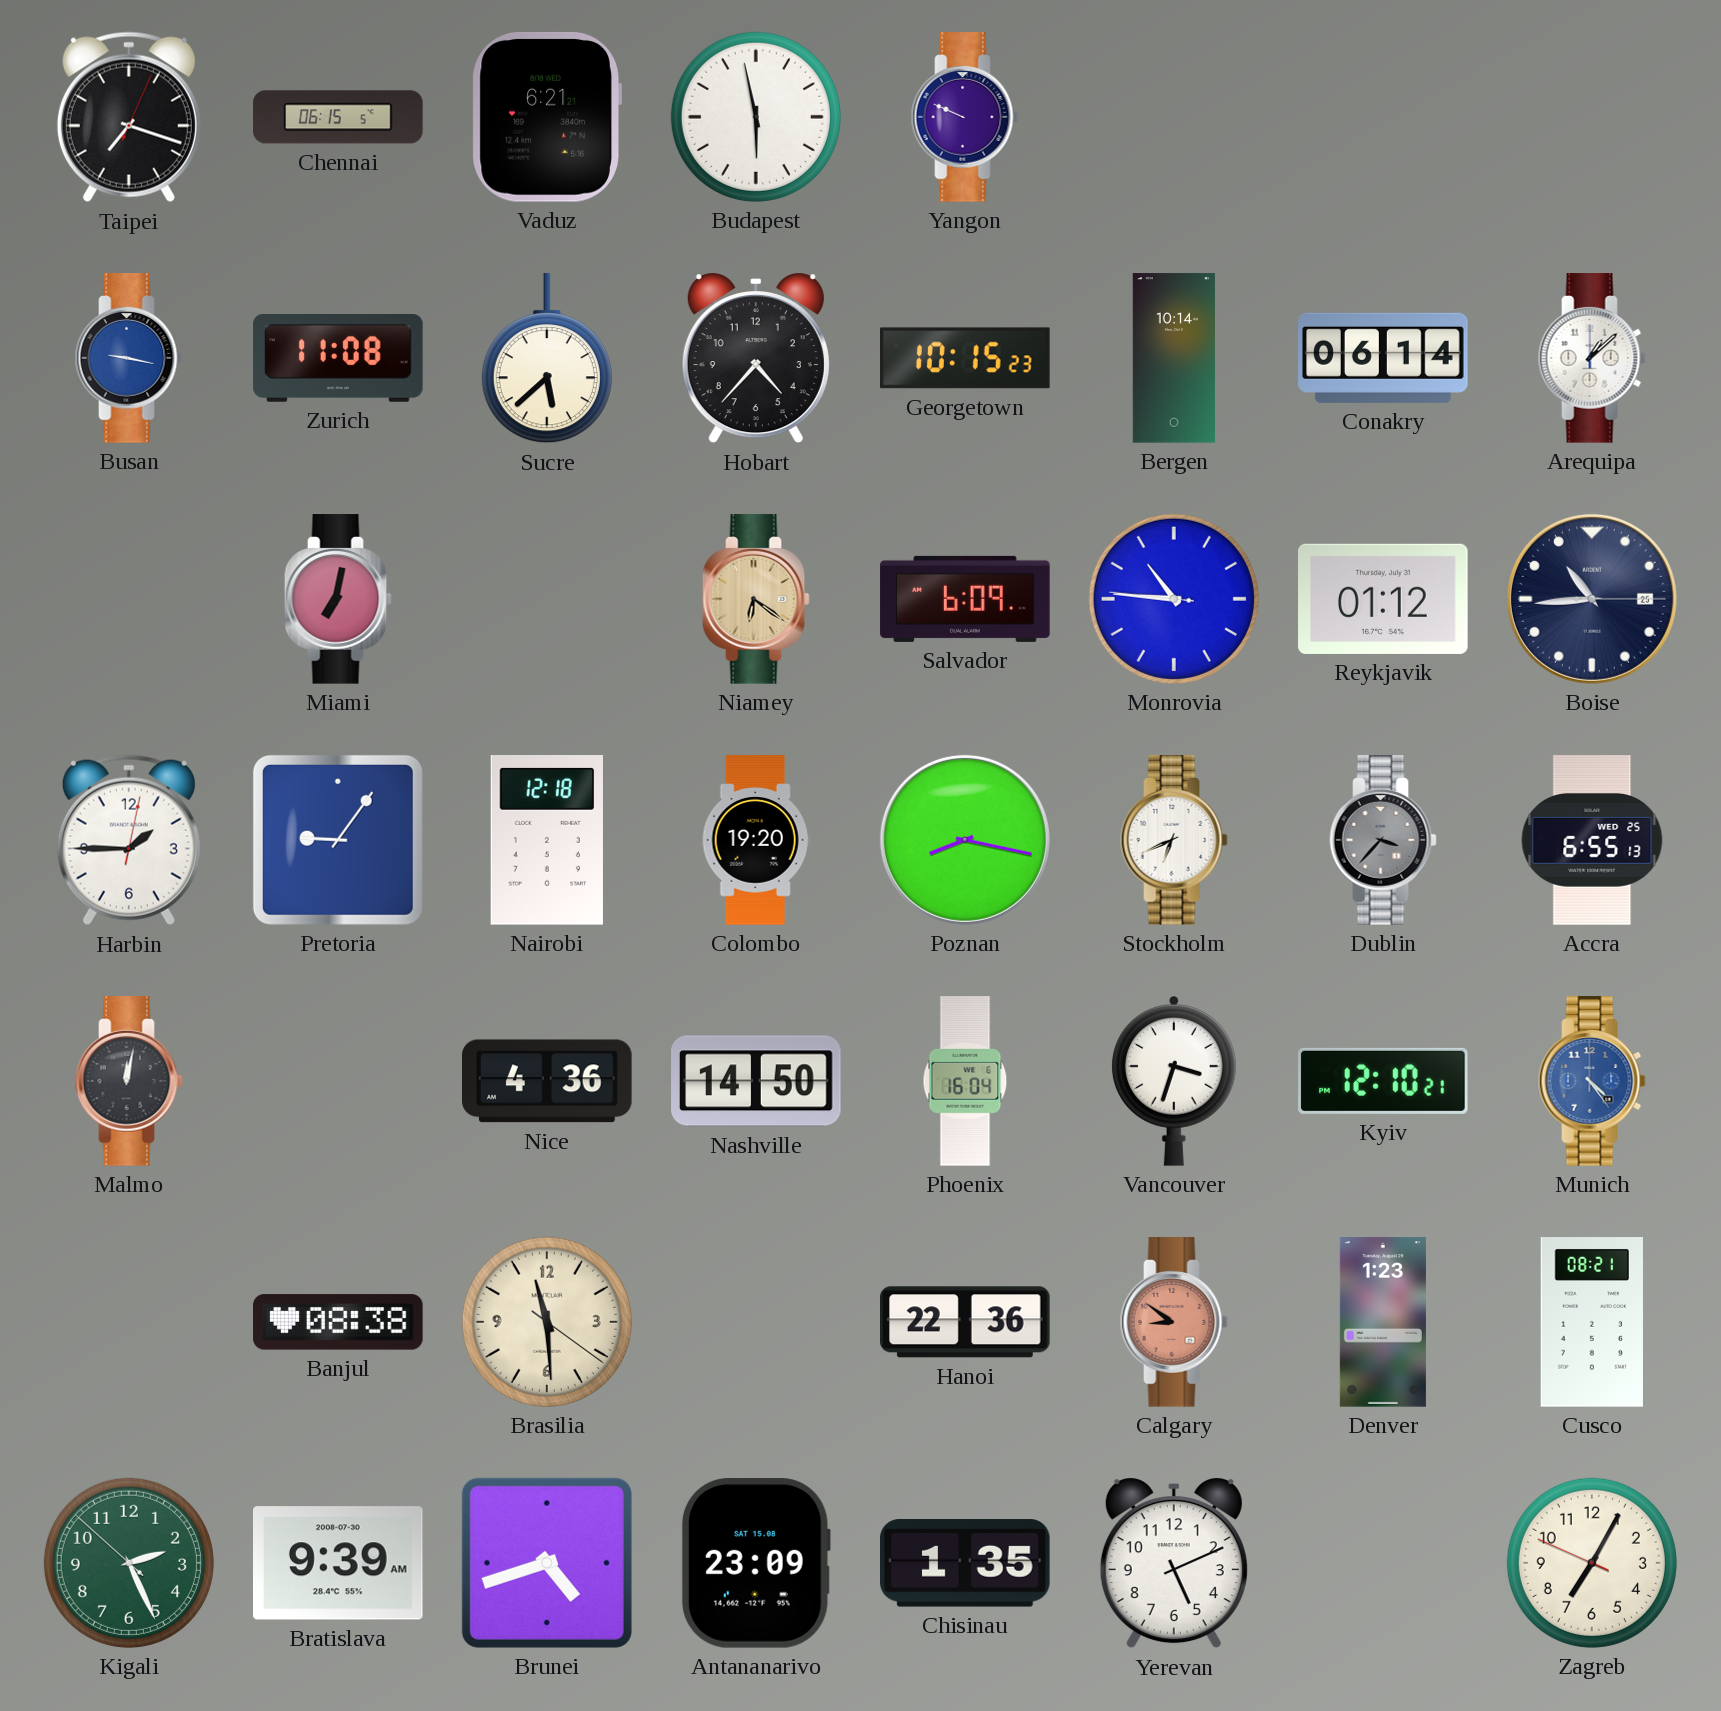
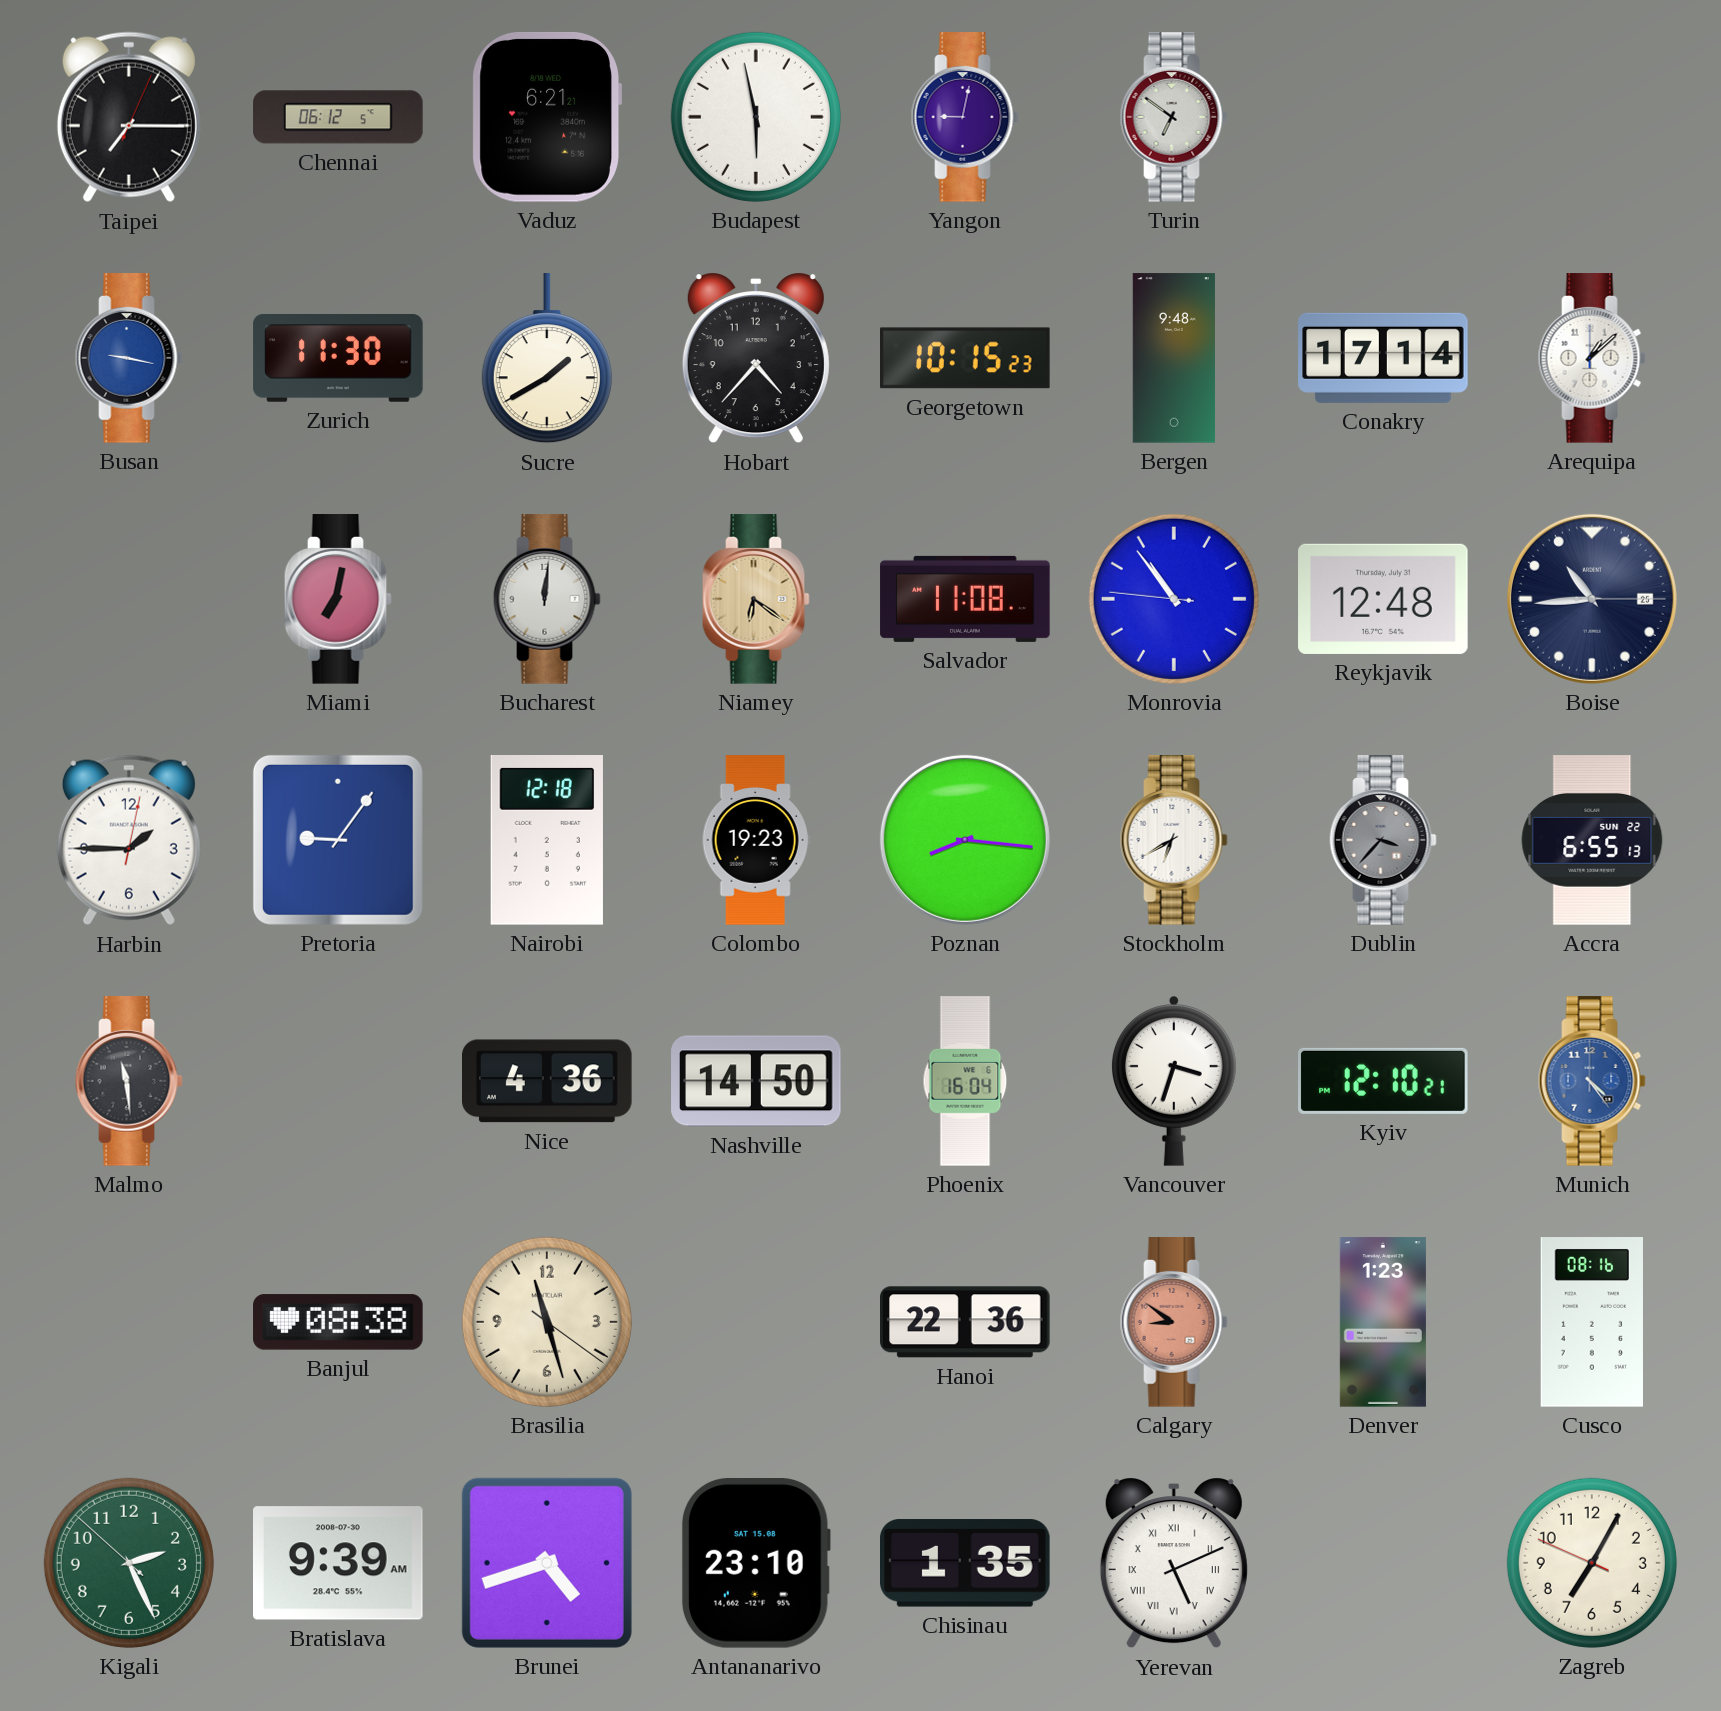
Taipei: 7:18 -> 7:15 (129, 117)
Chennai: 06:15 -> 06:12 (338, 117)
Yangon: 9:49 -> 9:02 (965, 117)
Turin: none -> 6:51 (1174, 117)
Zurich: 11:08 -> 11:30 (338, 359)
Sucre: 5:38 -> 1:40 (547, 359)
Bergen: 10:14 -> 9:48 (1174, 358)
Conakry: 06:14 -> 17:14 (1383, 358)
Bucharest: none -> 12:01 (547, 599)
Salvador: 6:09 -> 11:08 (965, 599)
Monrovia: 10:45 -> 10:53 (1174, 599)
Reykjavik: 01:12 -> 12:48 (1383, 599)
Colombo: 19:20 -> 19:23 (756, 840)
Poznan: 8:17 -> 8:16 (965, 840)
Stockholm: 6:41 -> 6:40 (1174, 840)
Accra date: WED 25 -> SUN 22 (1592, 840)
Malmo: 12:02 -> 11:29 (129, 1081)
Brasilia: 11:29 -> 11:27 (547, 1322)
Cusco: 08:21 -> 08:16 (1592, 1322)
Antananarivo: 23:09 -> 23:10 (756, 1564)
Yerevan numerals: Arabic -> Roman (1174, 1563)
